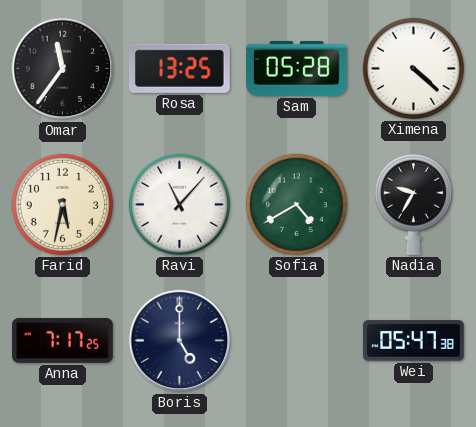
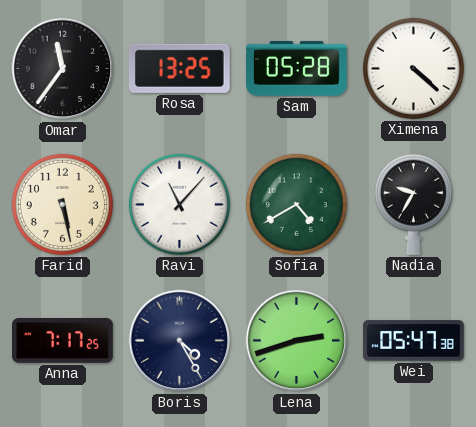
Farid: 5:32 -> 5:28 (62, 204)
Boris: 5:00 -> 4:25 (180, 341)
Lena: none -> 2:42 (297, 341)
